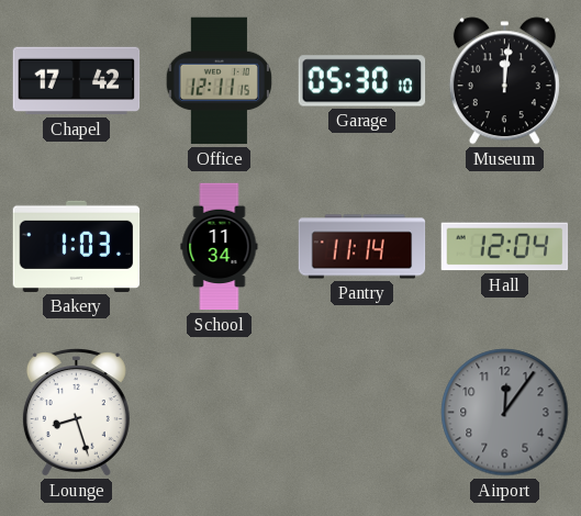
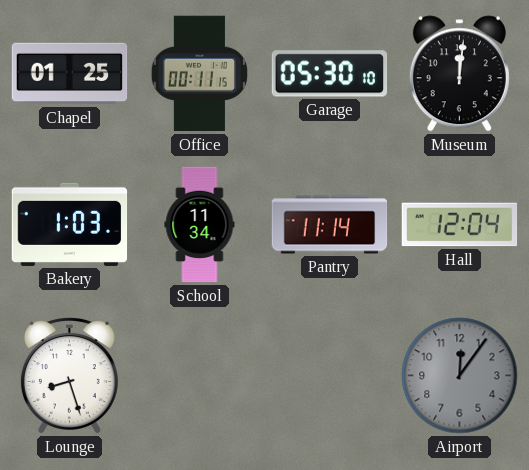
Chapel: 17:42 -> 01:25 (70, 74)
Office: 12:11 -> 00:11 (199, 74)
